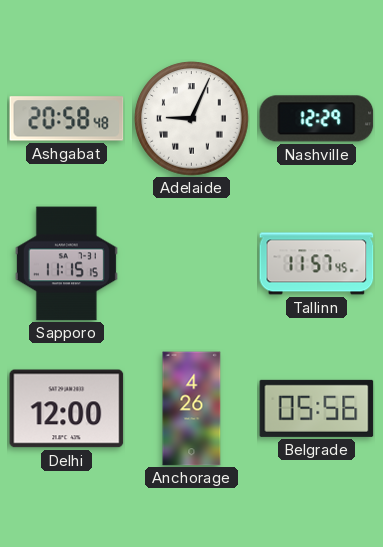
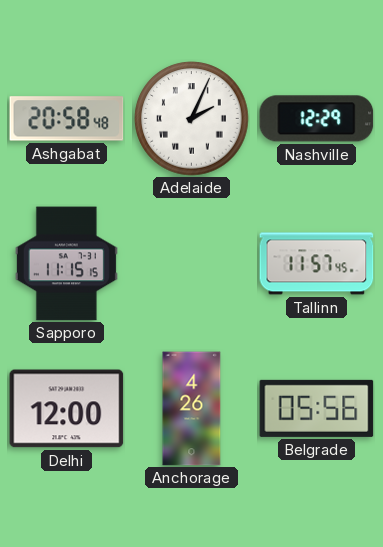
Adelaide: 9:04 -> 2:04 (192, 119)
